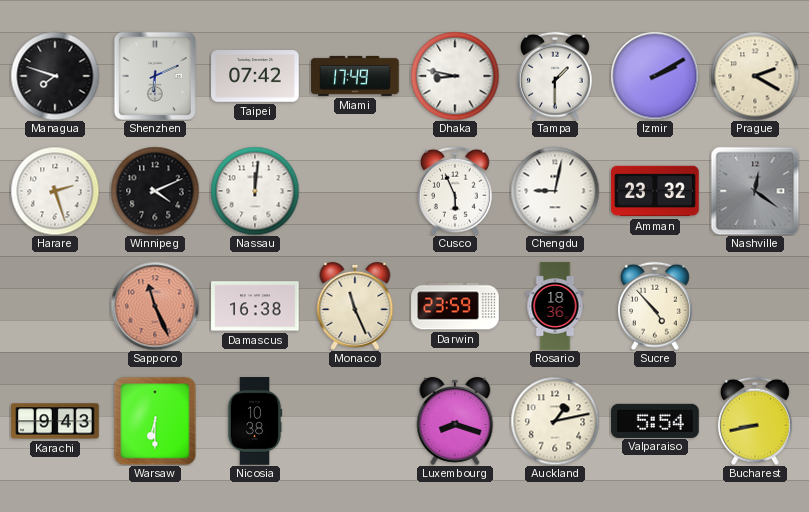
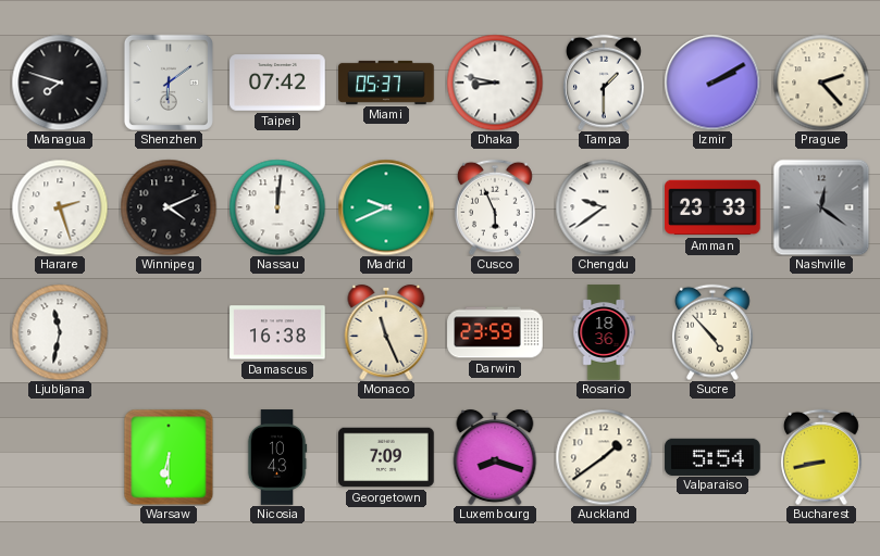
Shenzhen: 6:11 -> 6:09 (169, 83)
Miami: 17:49 -> 05:37 (386, 83)
Prague: 2:20 -> 2:23 (821, 83)
Madrid: none -> 9:41 (386, 207)
Chengdu: 9:02 -> 9:39 (604, 207)
Amman: 23:32 -> 23:33 (712, 207)
Ljubljana: none -> 11:32 (60, 332)
Sapporo: 11:26 -> none (155, 306)
Karachi: 9:43 -> none (55, 421)
Nicosia: 10:38 -> 10:43 (277, 457)
Georgetown: none -> 7:09 (386, 457)
Auckland: 1:13 -> 1:39 (604, 457)
